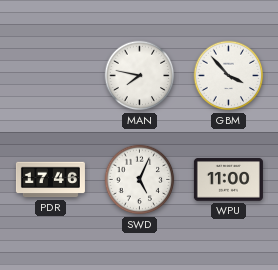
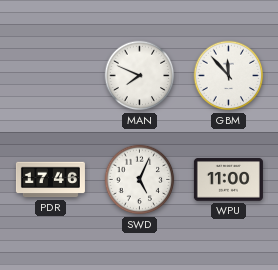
MAN: 7:47 -> 7:49 (140, 76)
GBM: 3:53 -> 11:53 (229, 76)
